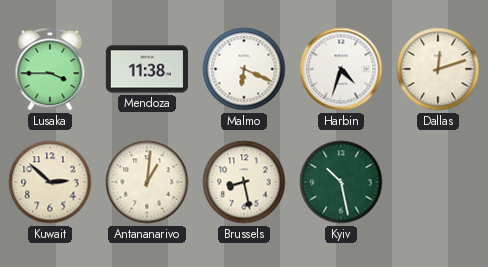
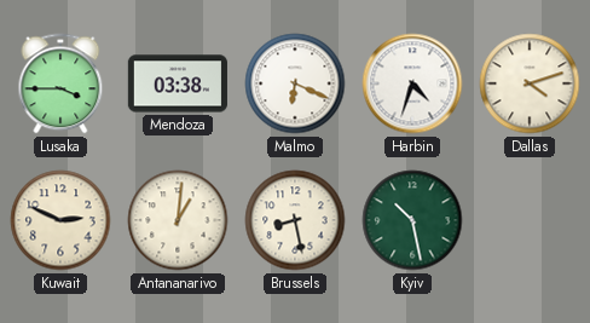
Mendoza: 11:38 -> 03:38 (178, 83)
Dallas: 12:12 -> 4:12 (530, 83)
Kuwait: 2:52 -> 2:49 (60, 220)
